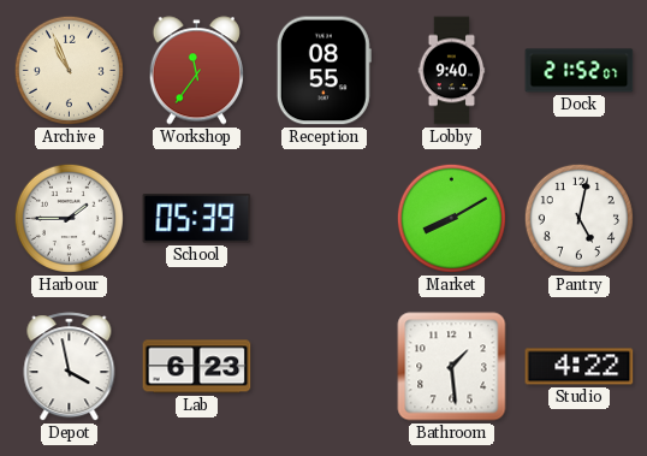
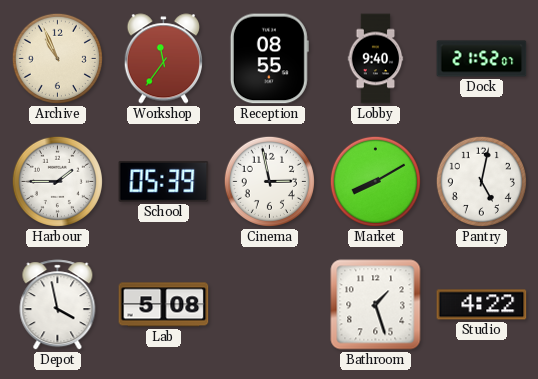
Cinema: none -> 2:58 (269, 181)
Lab: 6:23 -> 5:08 (164, 305)
Bathroom: 1:29 -> 1:27 (376, 305)
